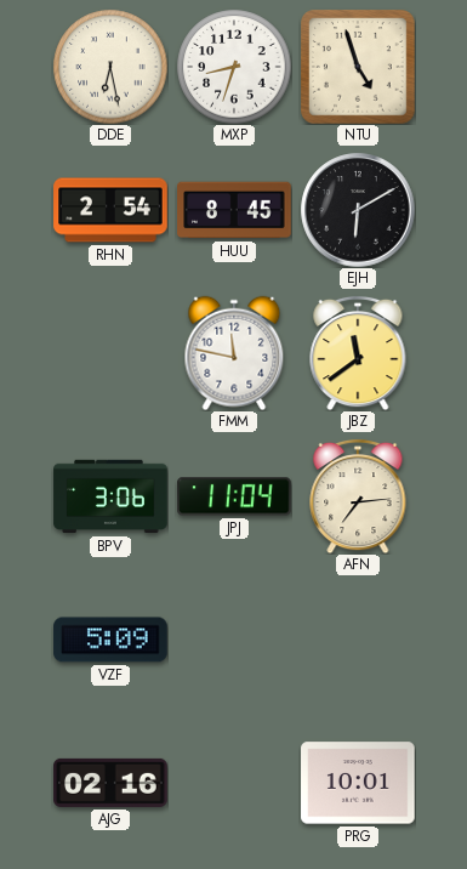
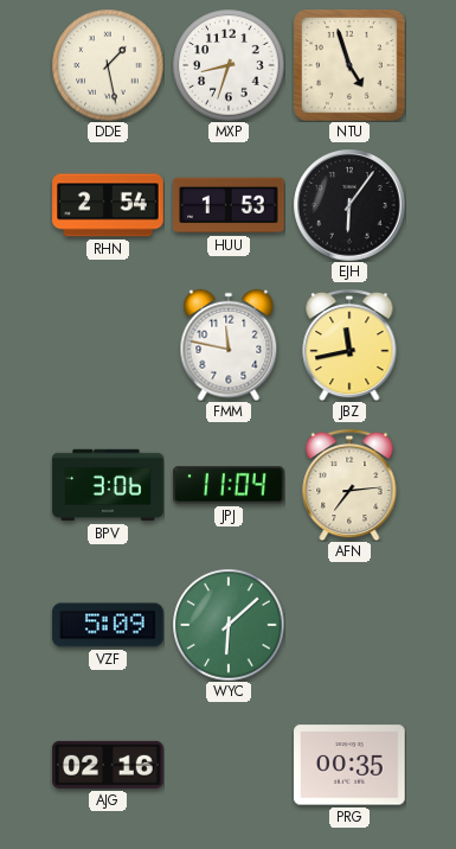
DDE: 6:28 -> 1:28 (108, 65)
HUU: 8:45 -> 1:53 (229, 205)
EJH: 6:10 -> 6:06 (349, 205)
JBZ: 11:39 -> 11:43 (349, 345)
WYC: none -> 6:08 (229, 625)
PRG: 10:01 -> 00:35 (349, 765)
